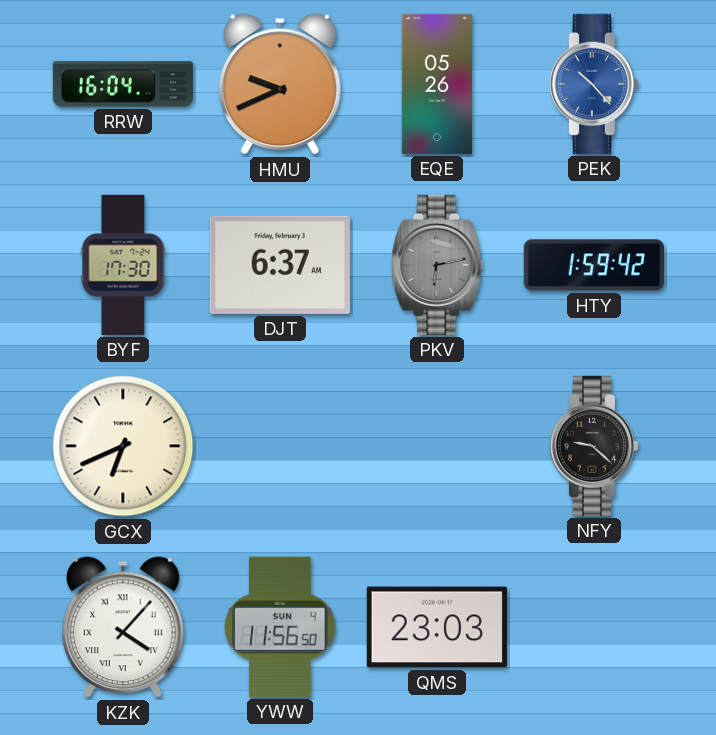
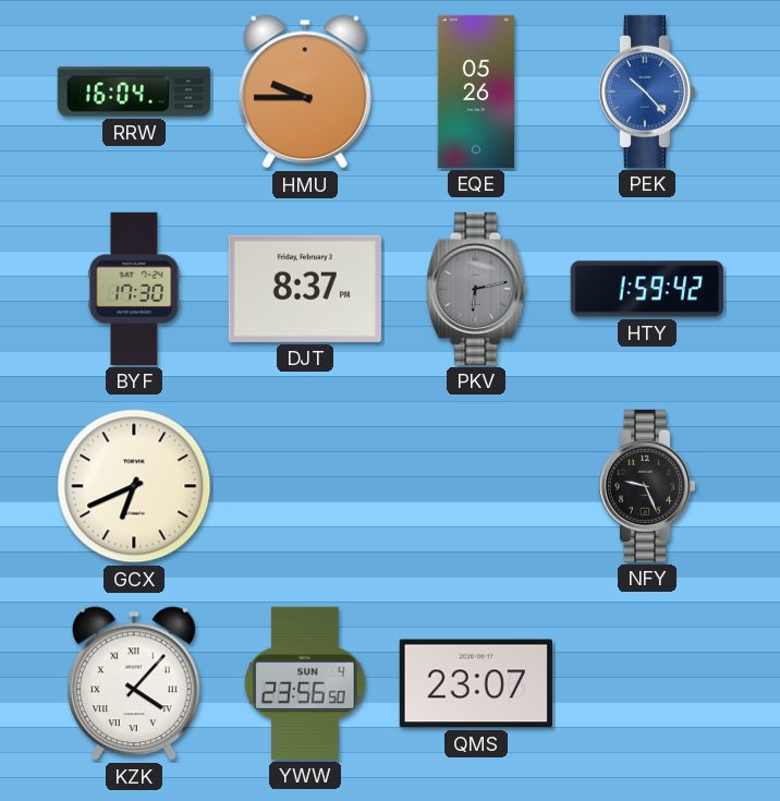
HMU: 9:41 -> 9:45 (305, 92)
DJT: 6:37 -> 8:37 (305, 289)
NFY: 9:22 -> 9:26 (646, 486)
YWW: 11:56 -> 23:56 (305, 683)
QMS: 23:03 -> 23:07 (476, 683)
